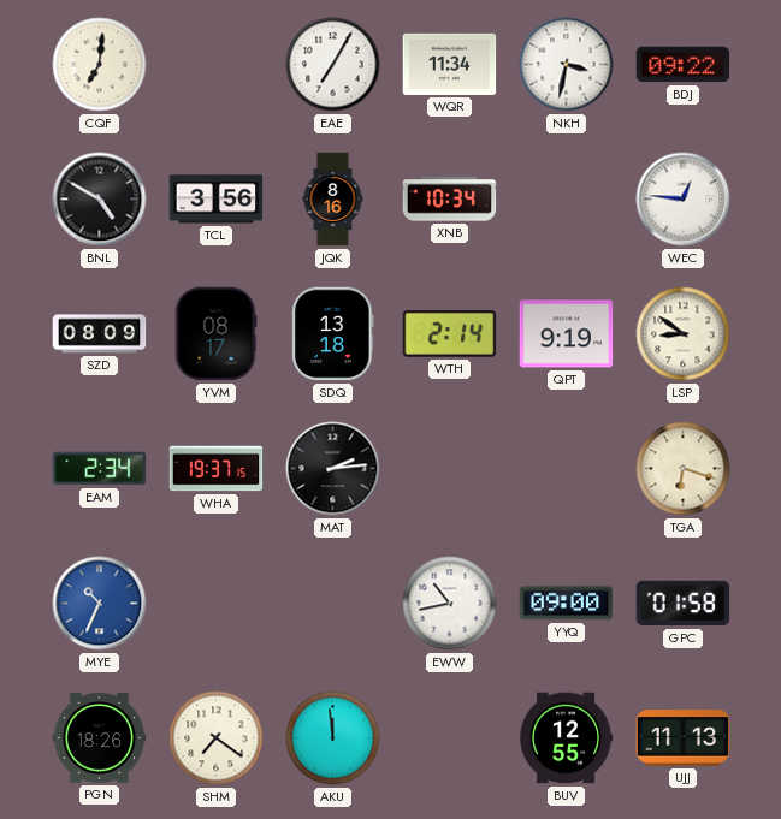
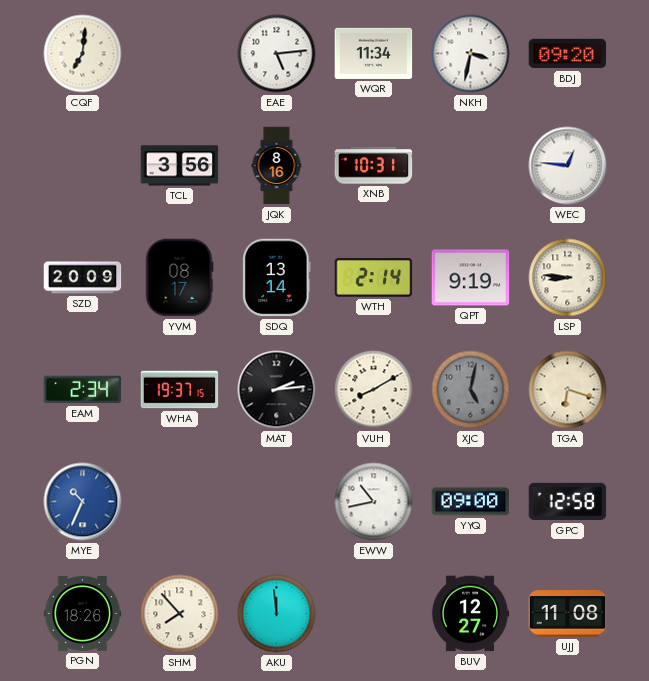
EAE: 7:05 -> 5:14 (277, 54)
BDJ: 09:22 -> 09:20 (568, 54)
BNL: 4:50 -> none (100, 200)
XNB: 10:34 -> 10:31 (374, 166)
SZD: 08:09 -> 20:09 (83, 278)
SDQ: 13:18 -> 13:14 (277, 278)
LSP: 8:51 -> 8:46 (568, 278)
VUH: none -> 8:10 (374, 390)
XJC: none -> 5:02 (471, 390)
GPC: 01:58 -> 12:58 (568, 502)
SHM: 7:21 -> 7:53 (180, 614)
BUV: 12:55 -> 12:27 (470, 614)
UJJ: 11:13 -> 11:08 (568, 614)
